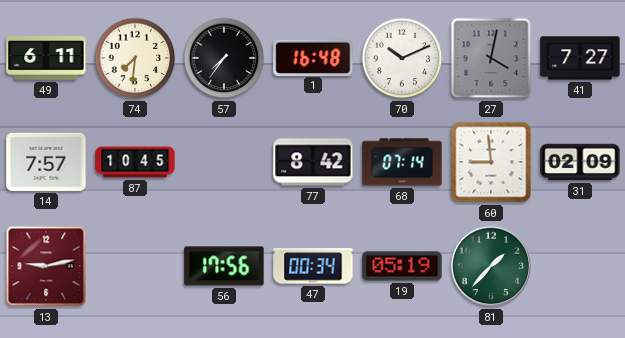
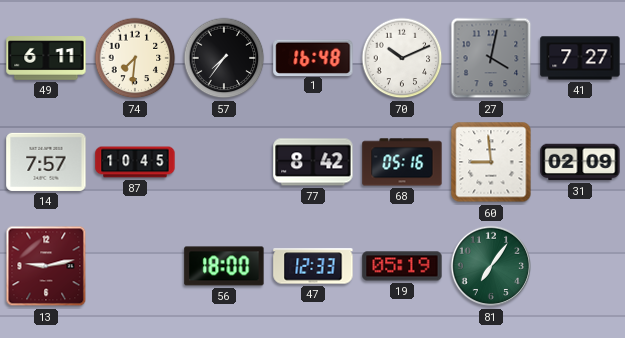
68: 07:14 -> 05:16 (402, 162)
56: 17:56 -> 18:00 (224, 266)
47: 00:34 -> 12:33 (313, 266)
81: 1:37 -> 7:06 (491, 266)
